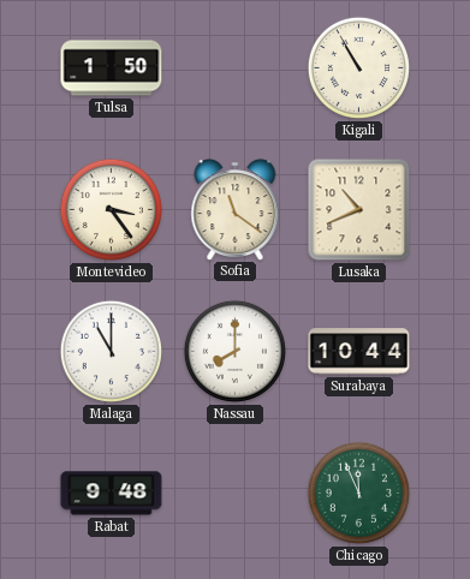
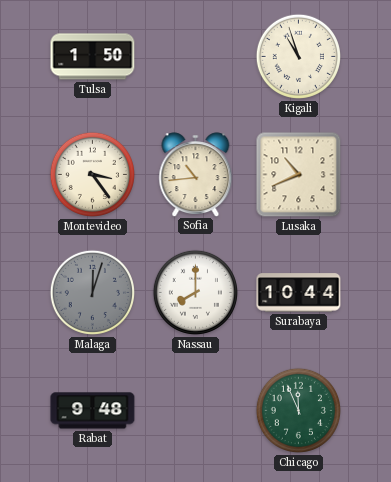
Kigali: 10:55 -> 10:57 (298, 56)
Sofia: 11:21 -> 10:44 (196, 174)
Malaga: 11:00 -> 12:03 (92, 292)
Malaga dial: white -> grey (92, 292)
